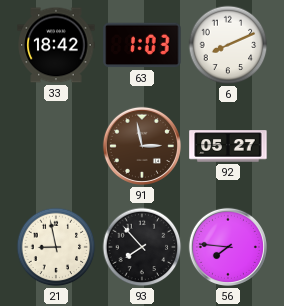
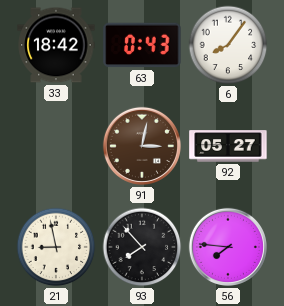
63: 1:03 -> 0:43 (142, 45)
6: 8:11 -> 8:06 (228, 45)
91: 2:58 -> 3:02 (142, 146)
